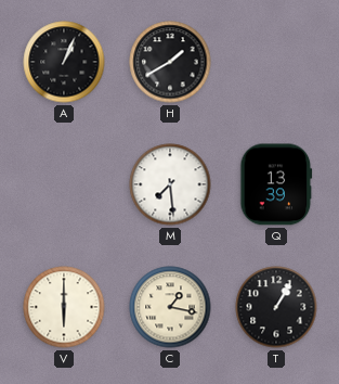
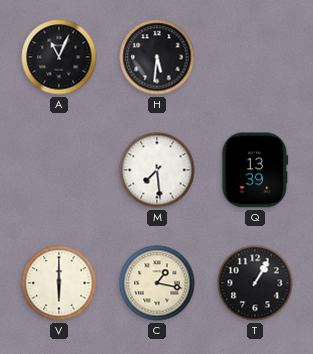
A: 1:04 -> 11:04 (59, 57)
H: 1:40 -> 5:31 (157, 57)
